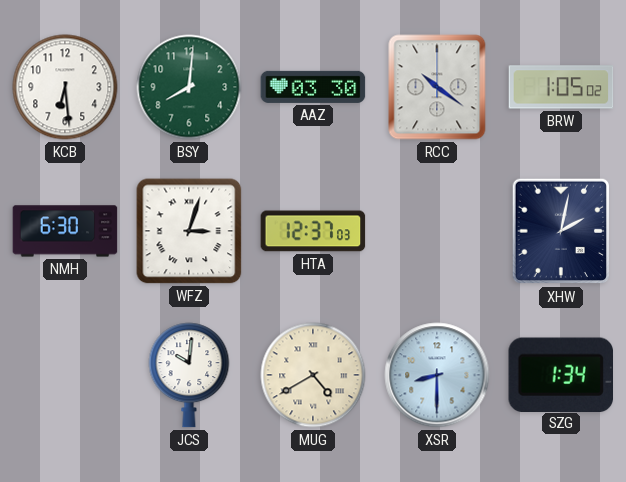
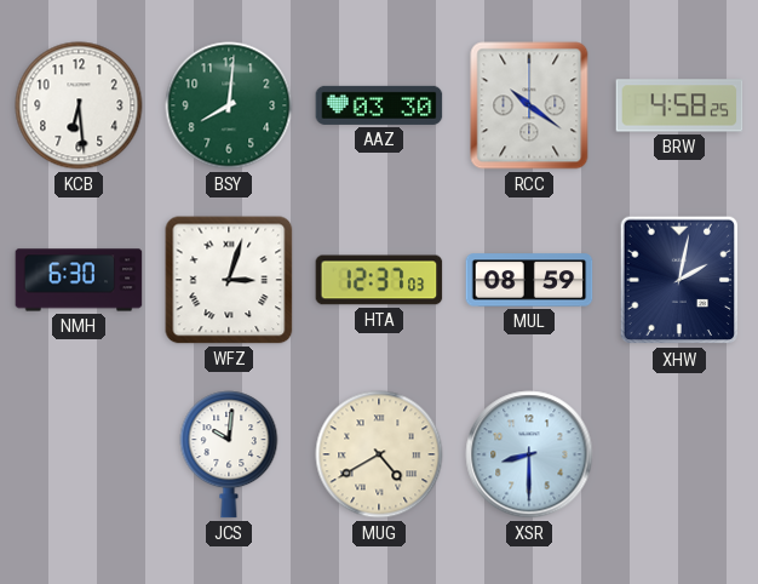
BRW: 1:05 -> 4:58 (679, 105)
MUL: none -> 08:59 (529, 280)
SZG: 1:34 -> none (560, 374)
